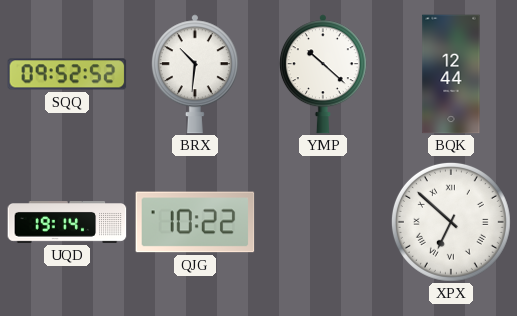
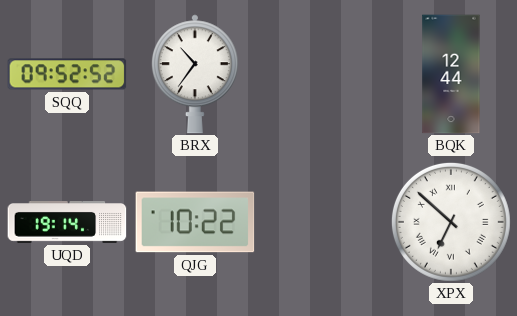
BRX: 10:31 -> 10:36 (195, 74)
YMP: 10:22 -> none (323, 74)
